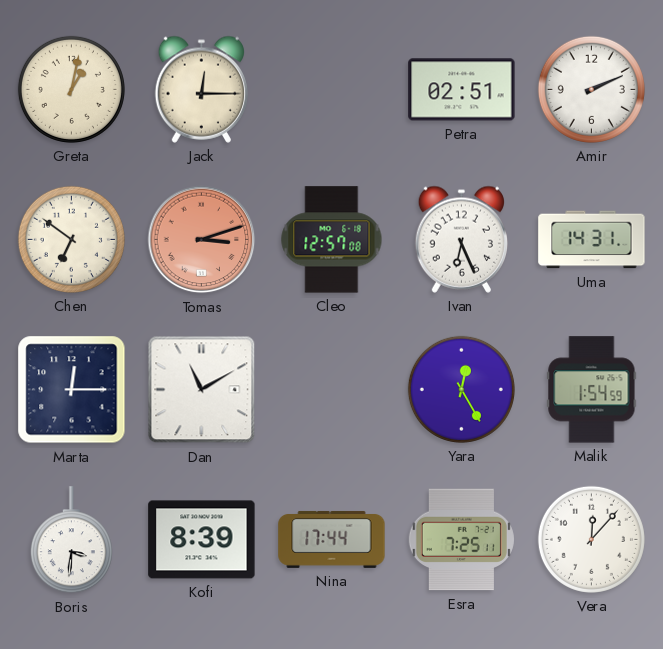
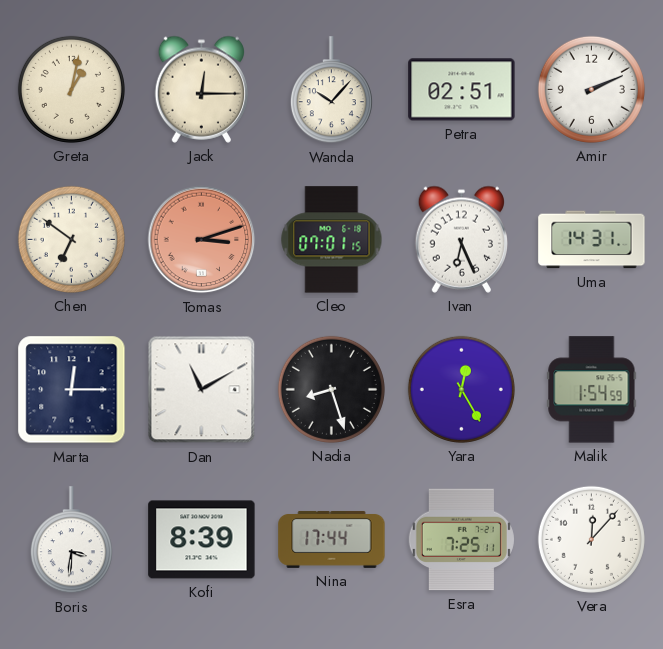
Wanda: none -> 10:07 (331, 90)
Cleo: 12:57 -> 07:01 (332, 240)
Nadia: none -> 8:27 (331, 389)
